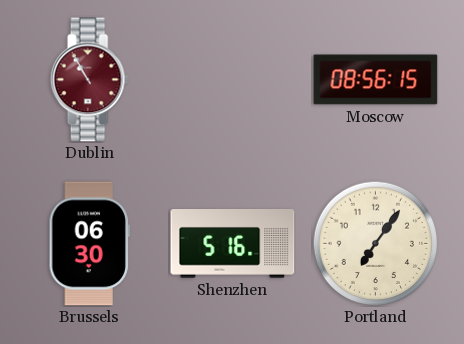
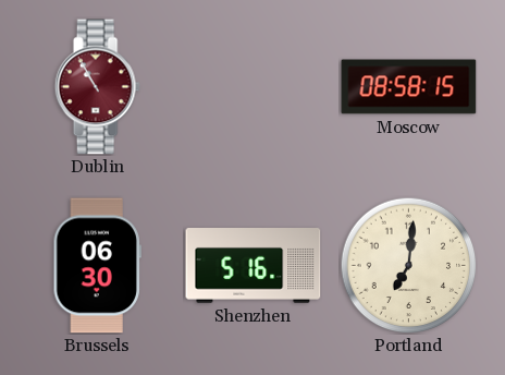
Moscow: 08:56 -> 08:58 (409, 87)
Portland: 7:06 -> 7:01 (408, 265)
